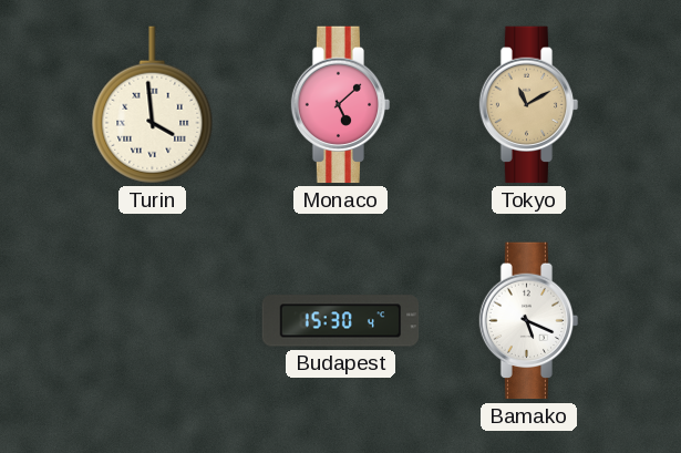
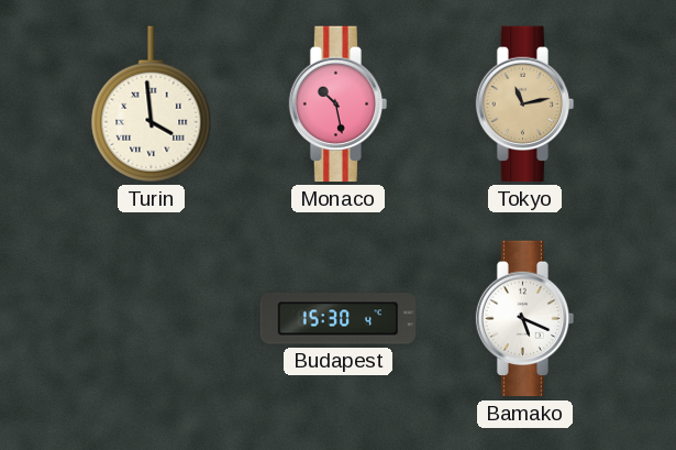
Monaco: 5:08 -> 10:28 (339, 105)
Tokyo: 11:10 -> 11:13 (525, 105)
